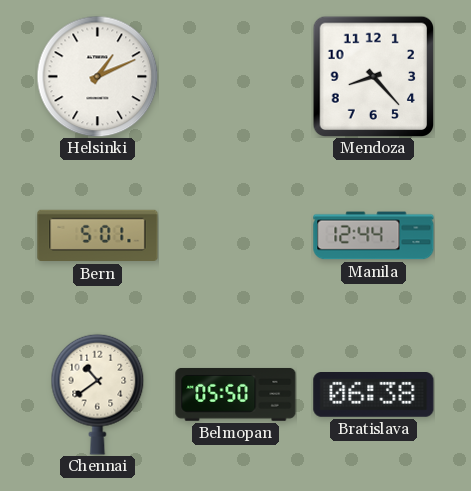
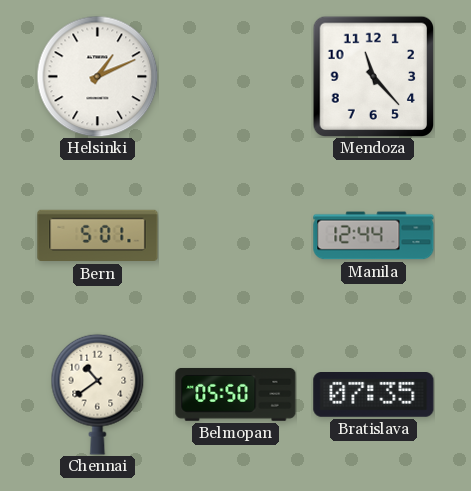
Mendoza: 8:23 -> 11:23 (373, 76)
Bratislava: 06:38 -> 07:35 (374, 395)
